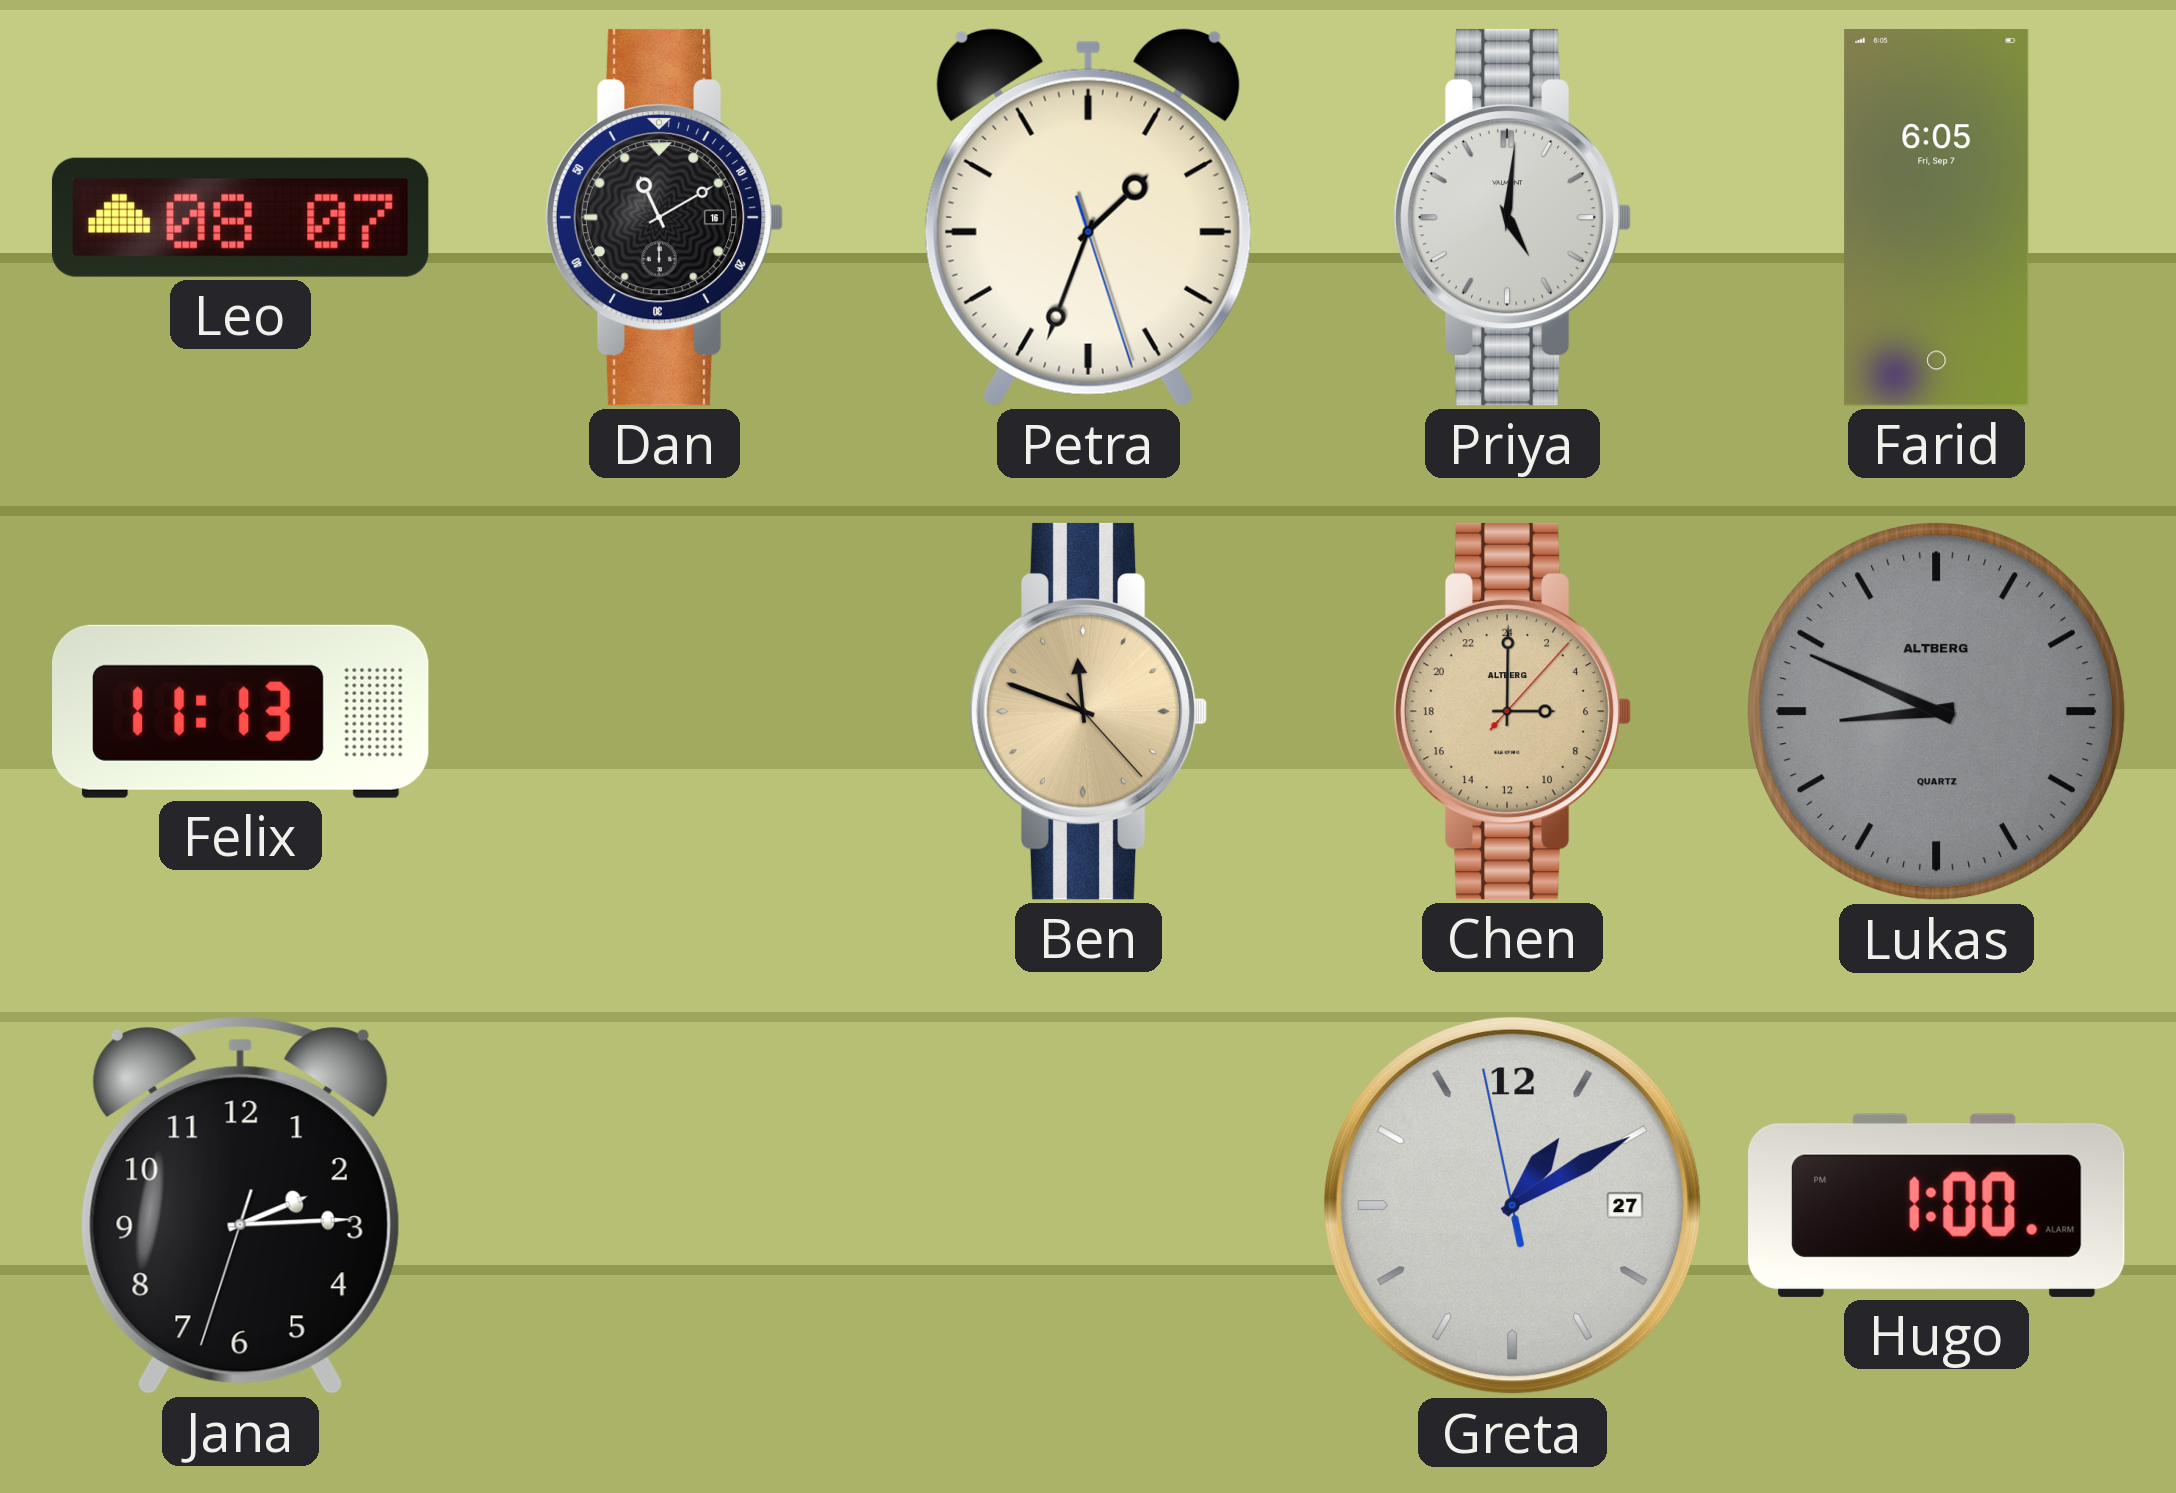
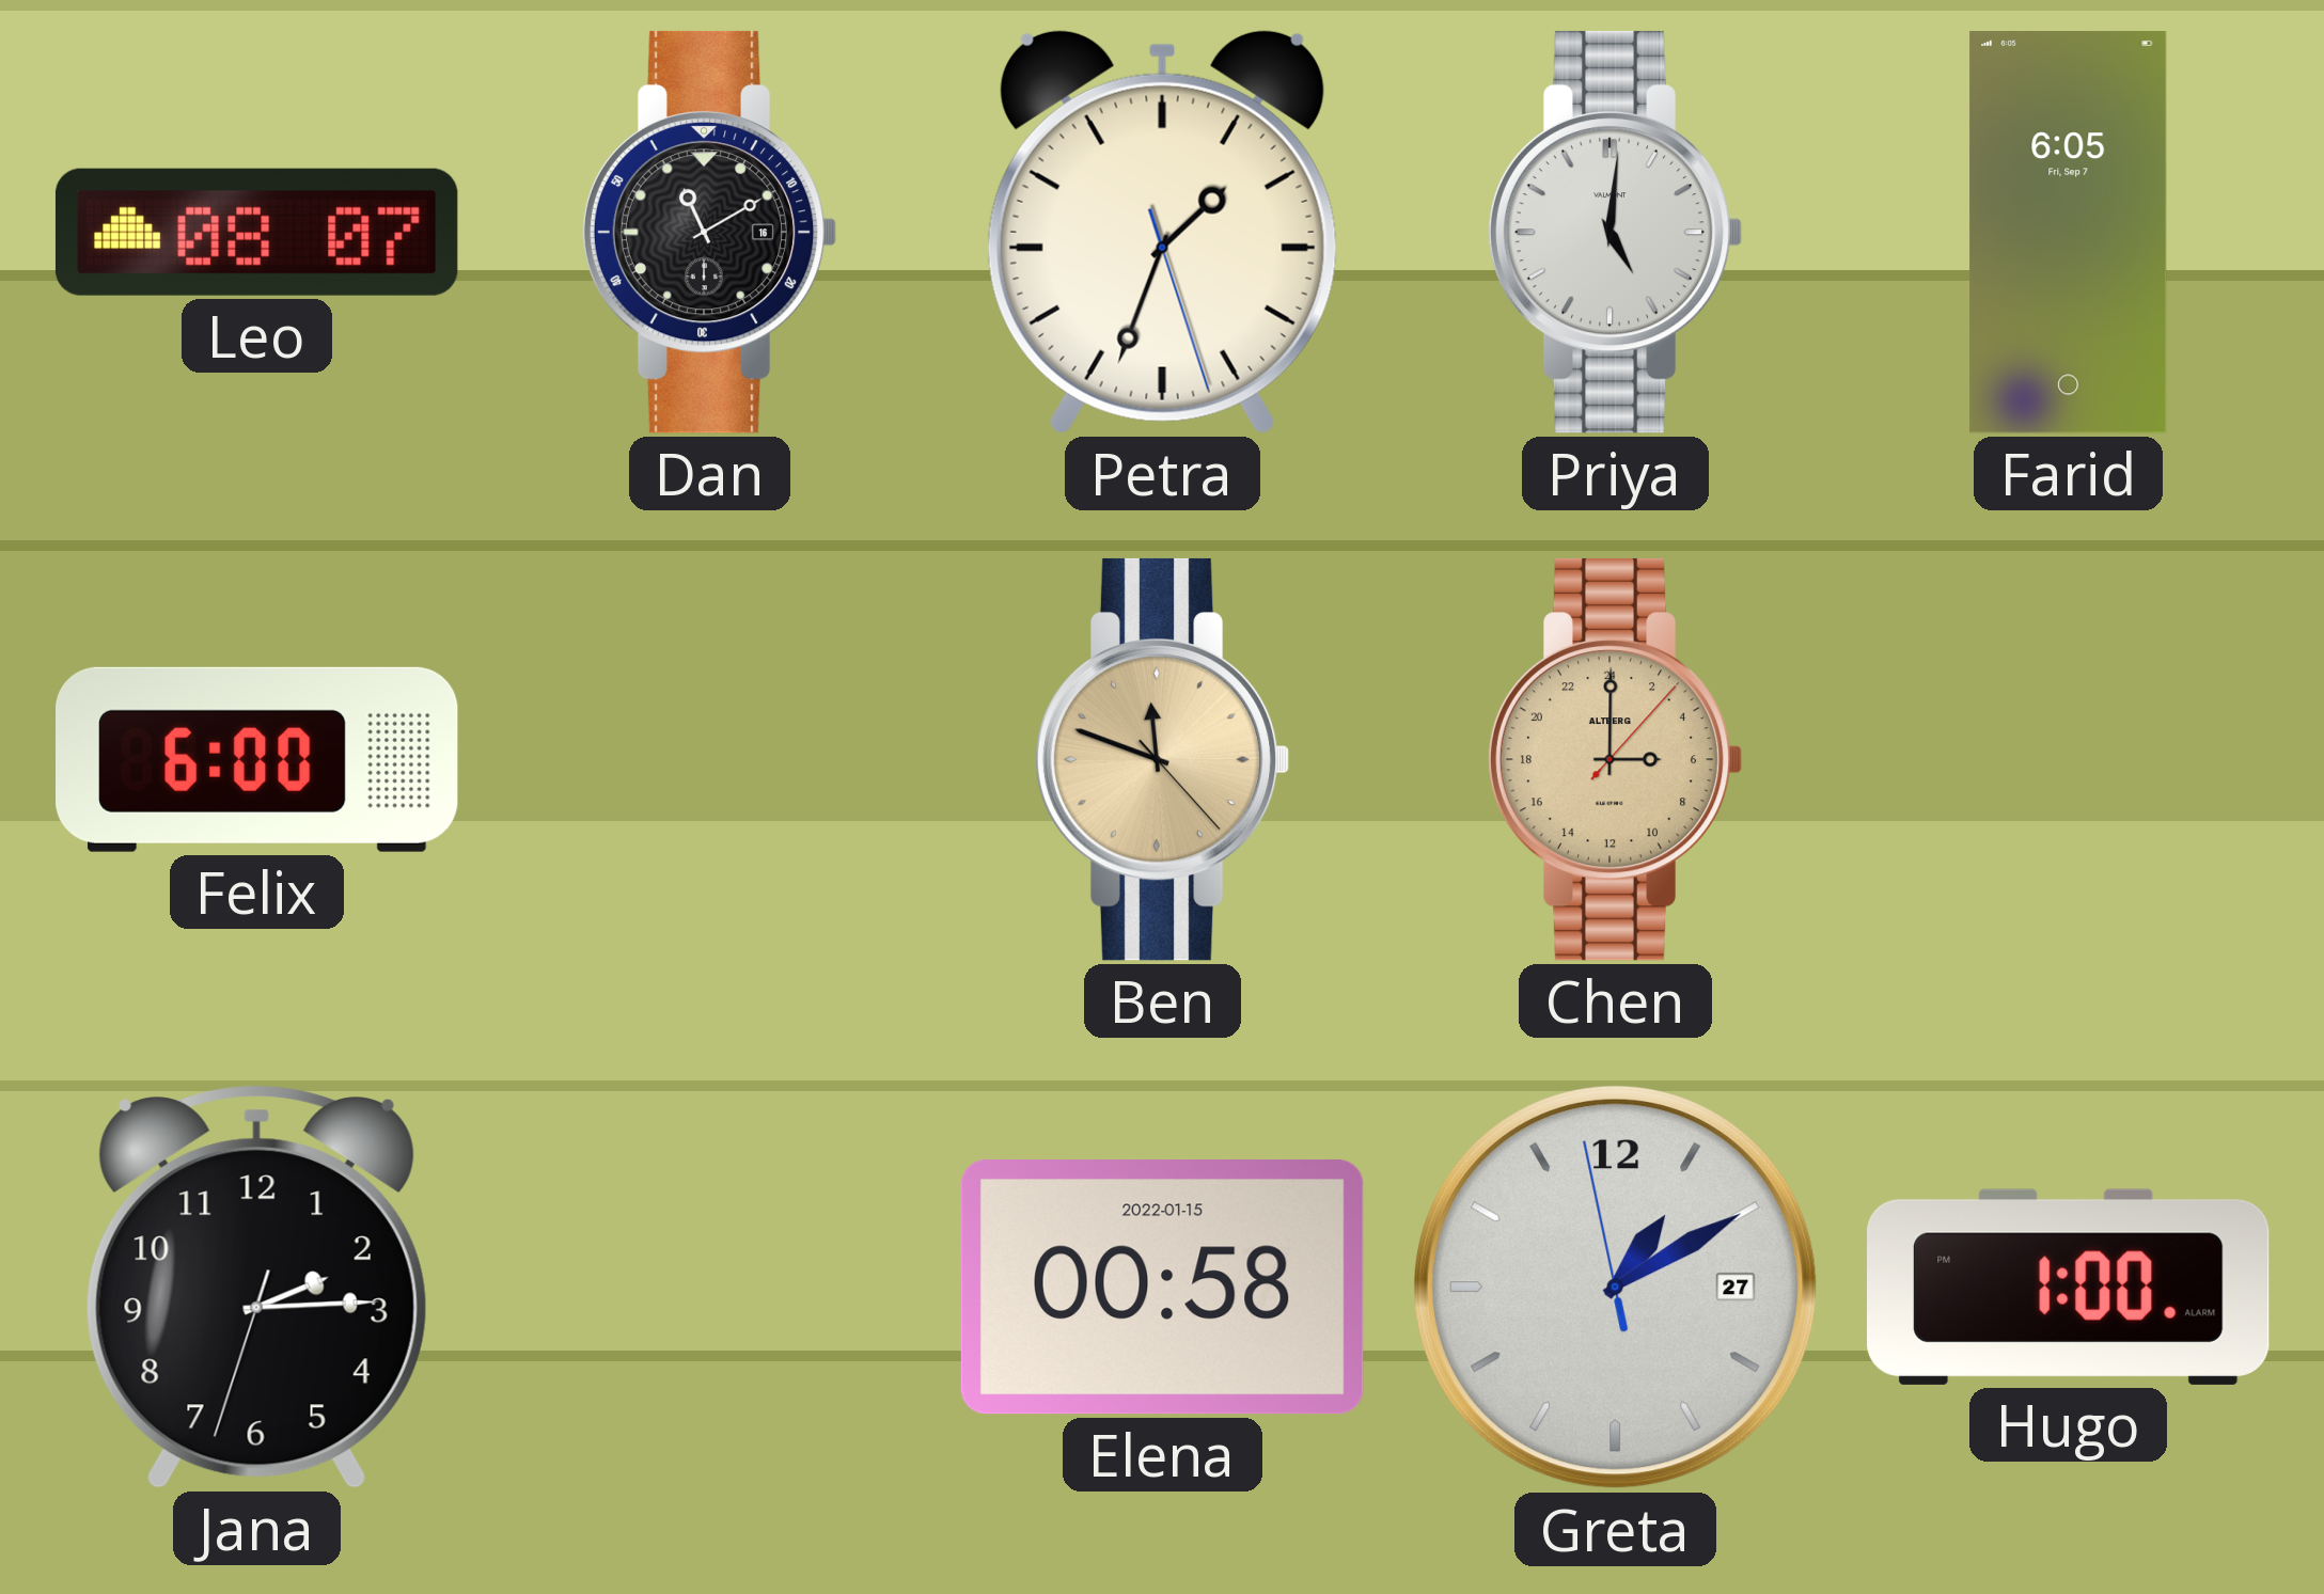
Felix: 11:13 -> 6:00 (257, 759)
Lukas: 8:49 -> none (1937, 712)
Elena: none -> 00:58 (1162, 1288)
